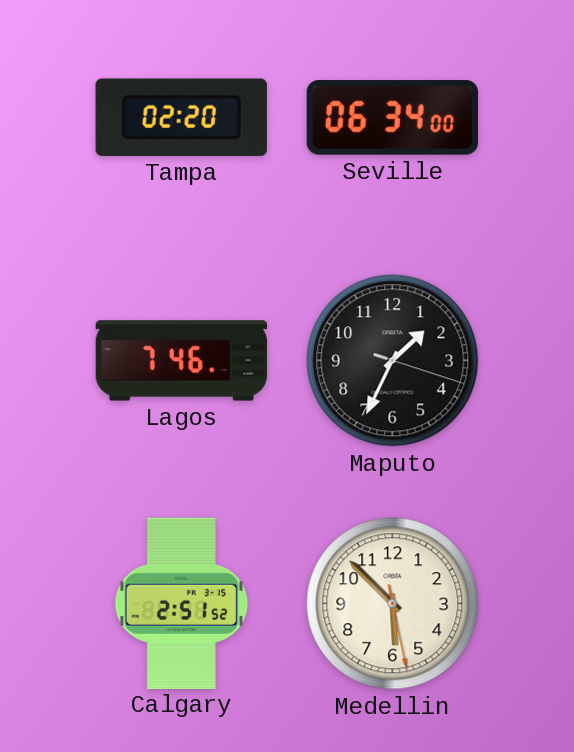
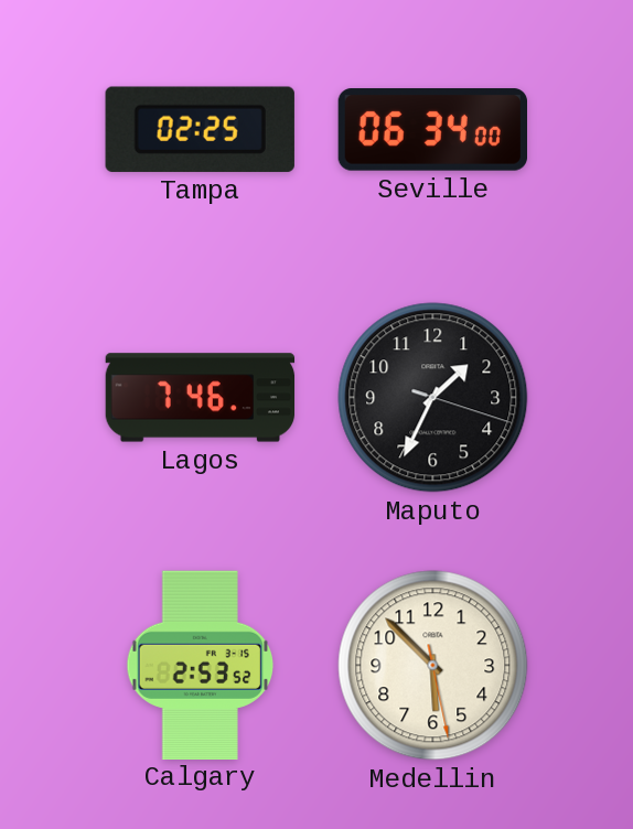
Tampa: 02:20 -> 02:25 (200, 129)
Calgary: 2:51 -> 2:53 (201, 665)
